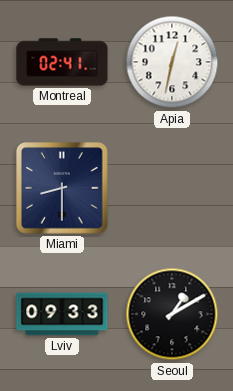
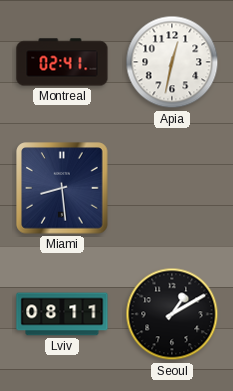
Miami: 8:30 -> 8:29 (62, 188)
Lviv: 09:33 -> 08:11 (62, 314)
